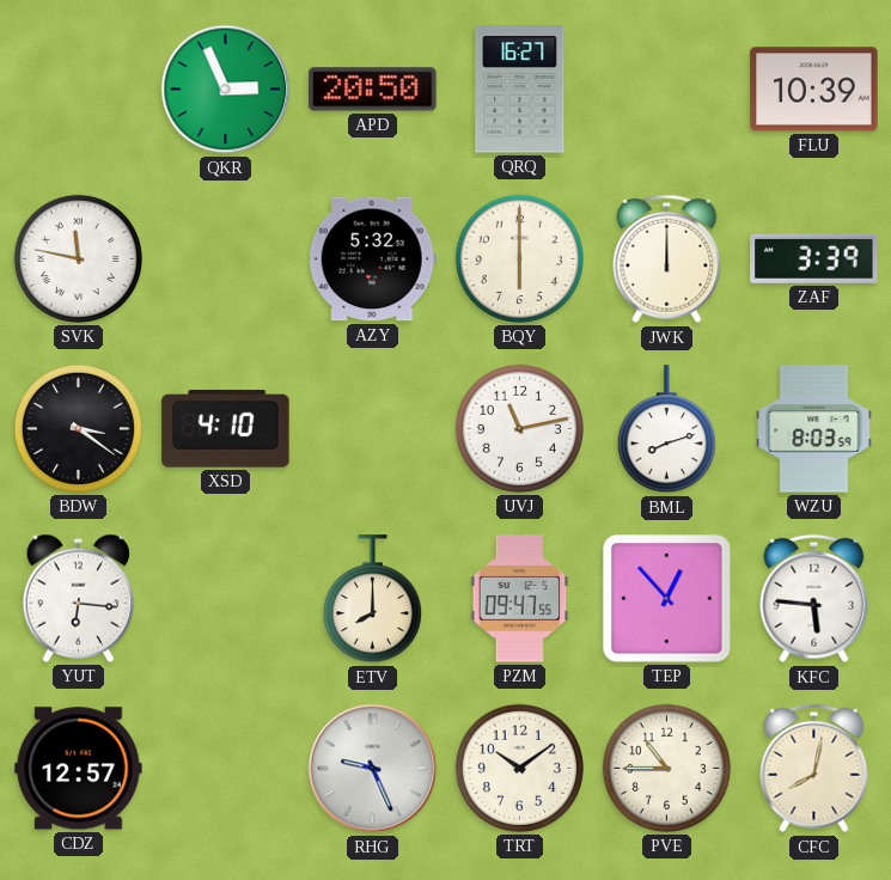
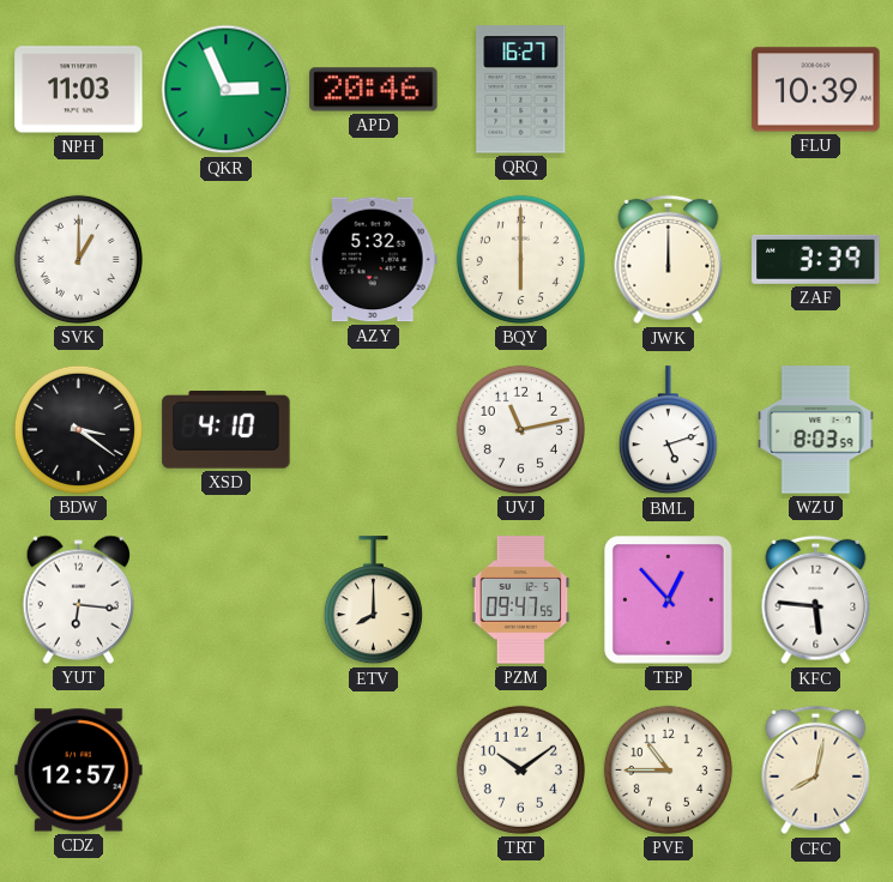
NPH: none -> 11:03 (79, 90)
APD: 20:50 -> 20:46 (374, 90)
SVK: 11:47 -> 1:00 (78, 259)
BML: 8:12 -> 5:12 (668, 430)
RHG: 9:26 -> none (373, 769)
